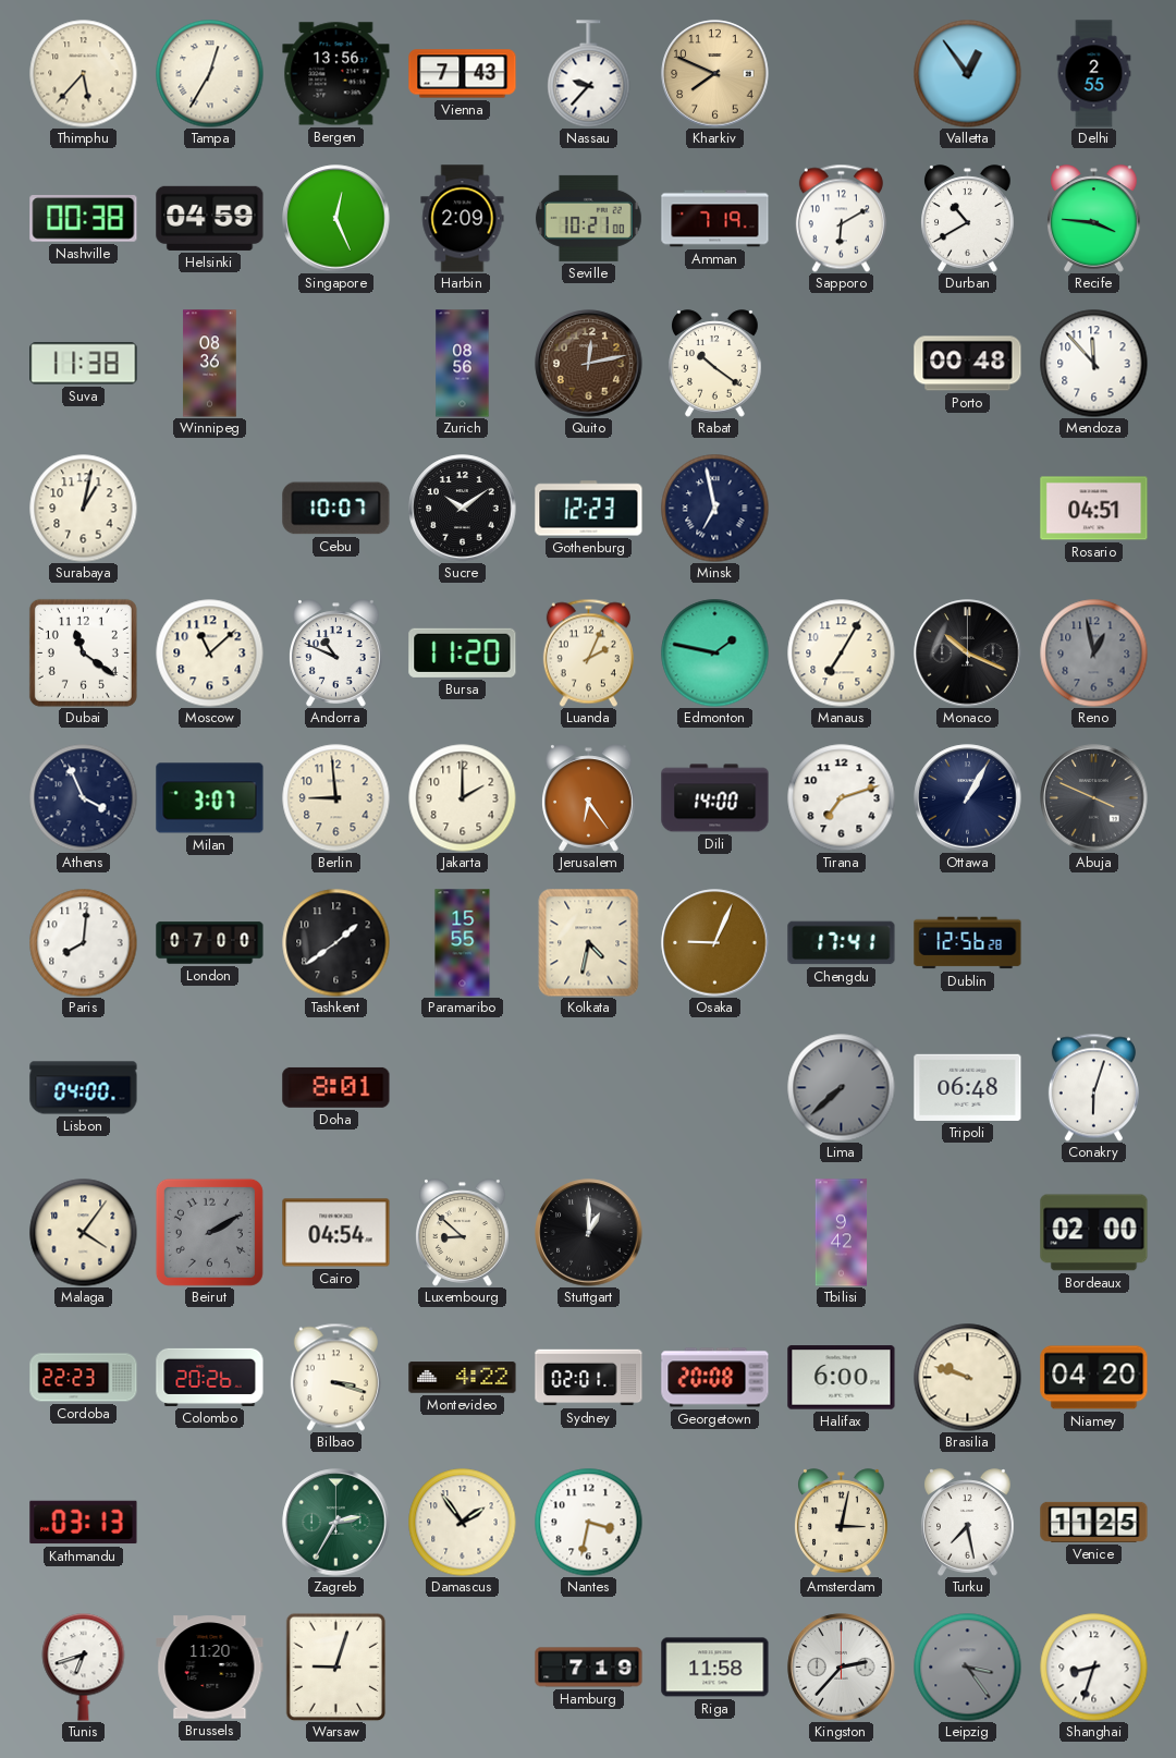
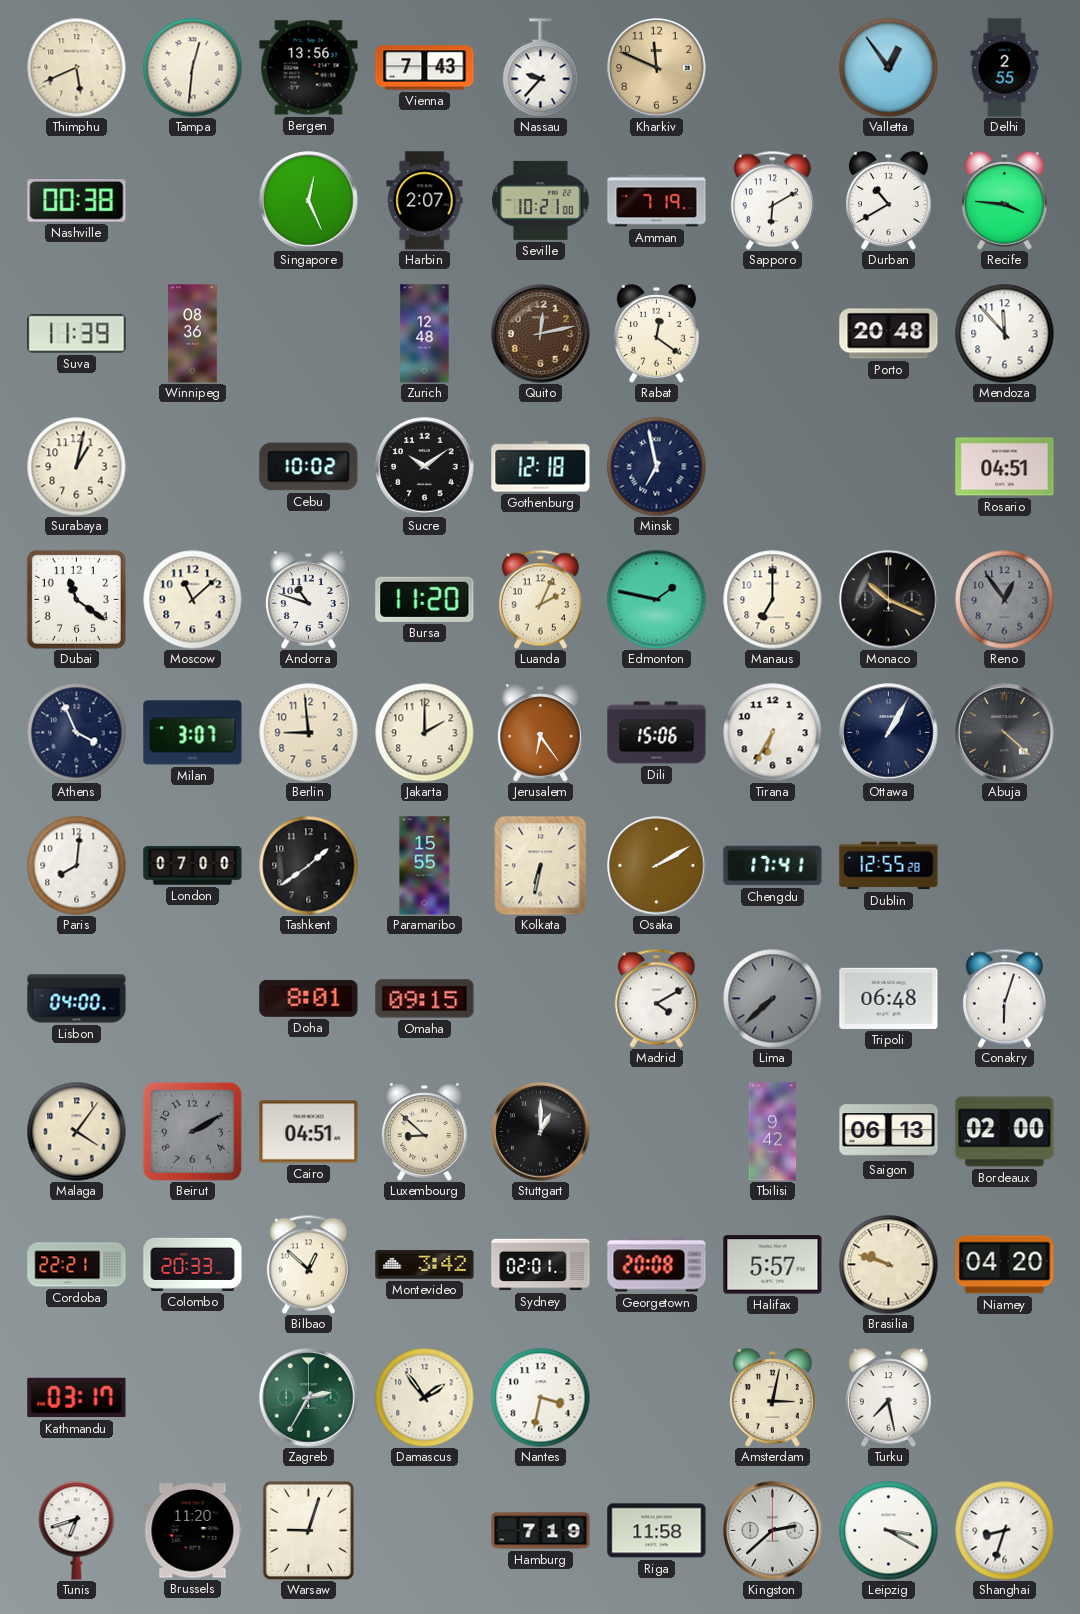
Thimphu: 5:37 -> 5:41 (77, 68)
Tampa: 12:35 -> 12:31 (193, 68)
Kharkiv: 7:49 -> 11:49 (657, 68)
Helsinki: 04:59 -> none (210, 218)
Harbin: 2:09 -> 2:07 (425, 201)
Suva: 11:38 -> 11:39 (77, 334)
Zurich: 08:56 -> 12:48 (425, 334)
Rabat: 10:21 -> 12:21 (657, 334)
Porto: 00:48 -> 20:48 (889, 334)
Cebu: 10:07 -> 10:02 (309, 467)
Gothenburg: 12:23 -> 12:18 (541, 467)
Andorra: 10:49 -> 10:48 (309, 600)
Manaus: 7:05 -> 7:00 (773, 600)
Reno: 12:58 -> 12:54 (1005, 600)
Dili: 14:00 -> 15:06 (657, 733)
Tirana: 7:12 -> 6:35 (773, 733)
Abuja: 3:49 -> 4:22 (1005, 733)
Kolkata: 4:32 -> 6:32 (541, 866)
Osaka: 9:04 -> 2:10 (657, 866)
Dublin: 12:56 -> 12:55 (889, 866)
Omaha: none -> 09:15 (425, 999)
Madrid: none -> 4:10 (656, 998)
Cairo: 04:54 -> 04:51 (309, 1132)
Saigon: none -> 06:13 (889, 1132)
Cordoba: 22:23 -> 22:21 (77, 1265)
Colombo: 20:26 -> 20:33 (193, 1264)
Bilbao: 3:18 -> 12:52 (308, 1264)
Montevideo: 4:22 -> 3:42 (425, 1265)
Halifax: 6:00 -> 5:57 (773, 1265)
Kathmandu: 03:13 -> 03:17 (77, 1398)
Venice: 11:25 -> none (1094, 1522)
Kingston: 2:37 -> 2:38 (773, 1531)
Leipzig: 3:24 -> 3:20 (889, 1531)
Leipzig dial: grey -> white (889, 1531)
